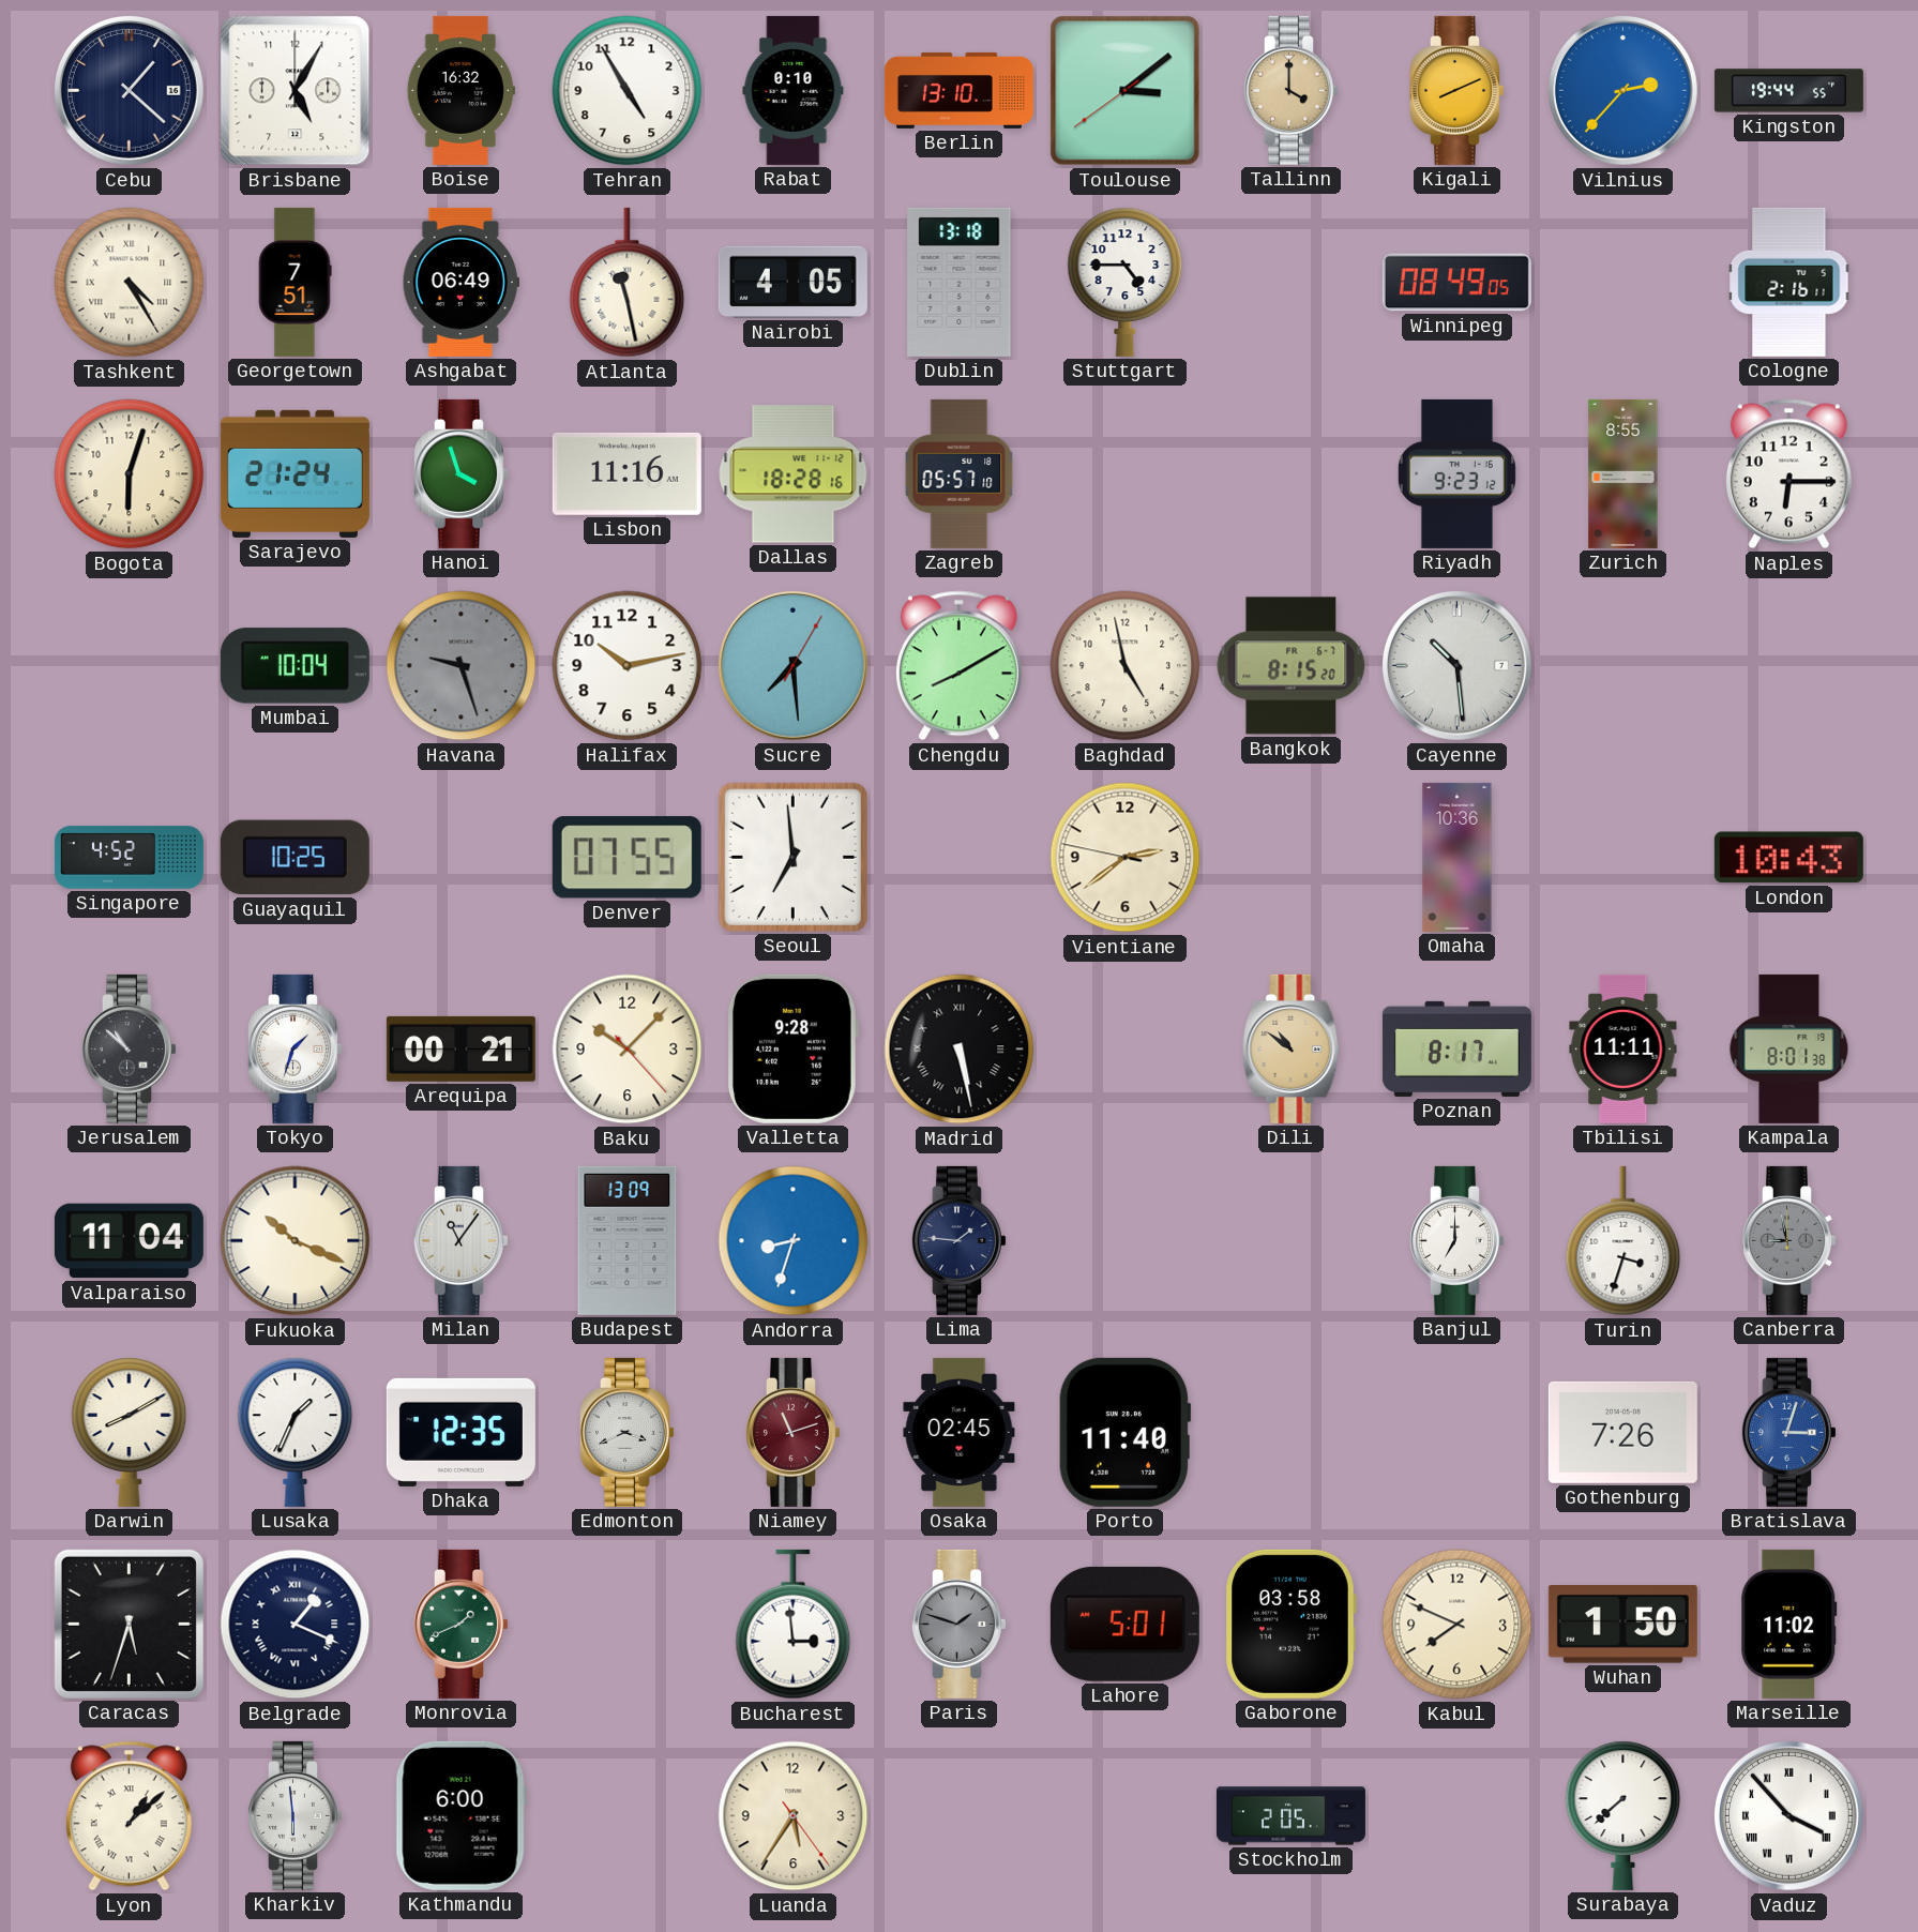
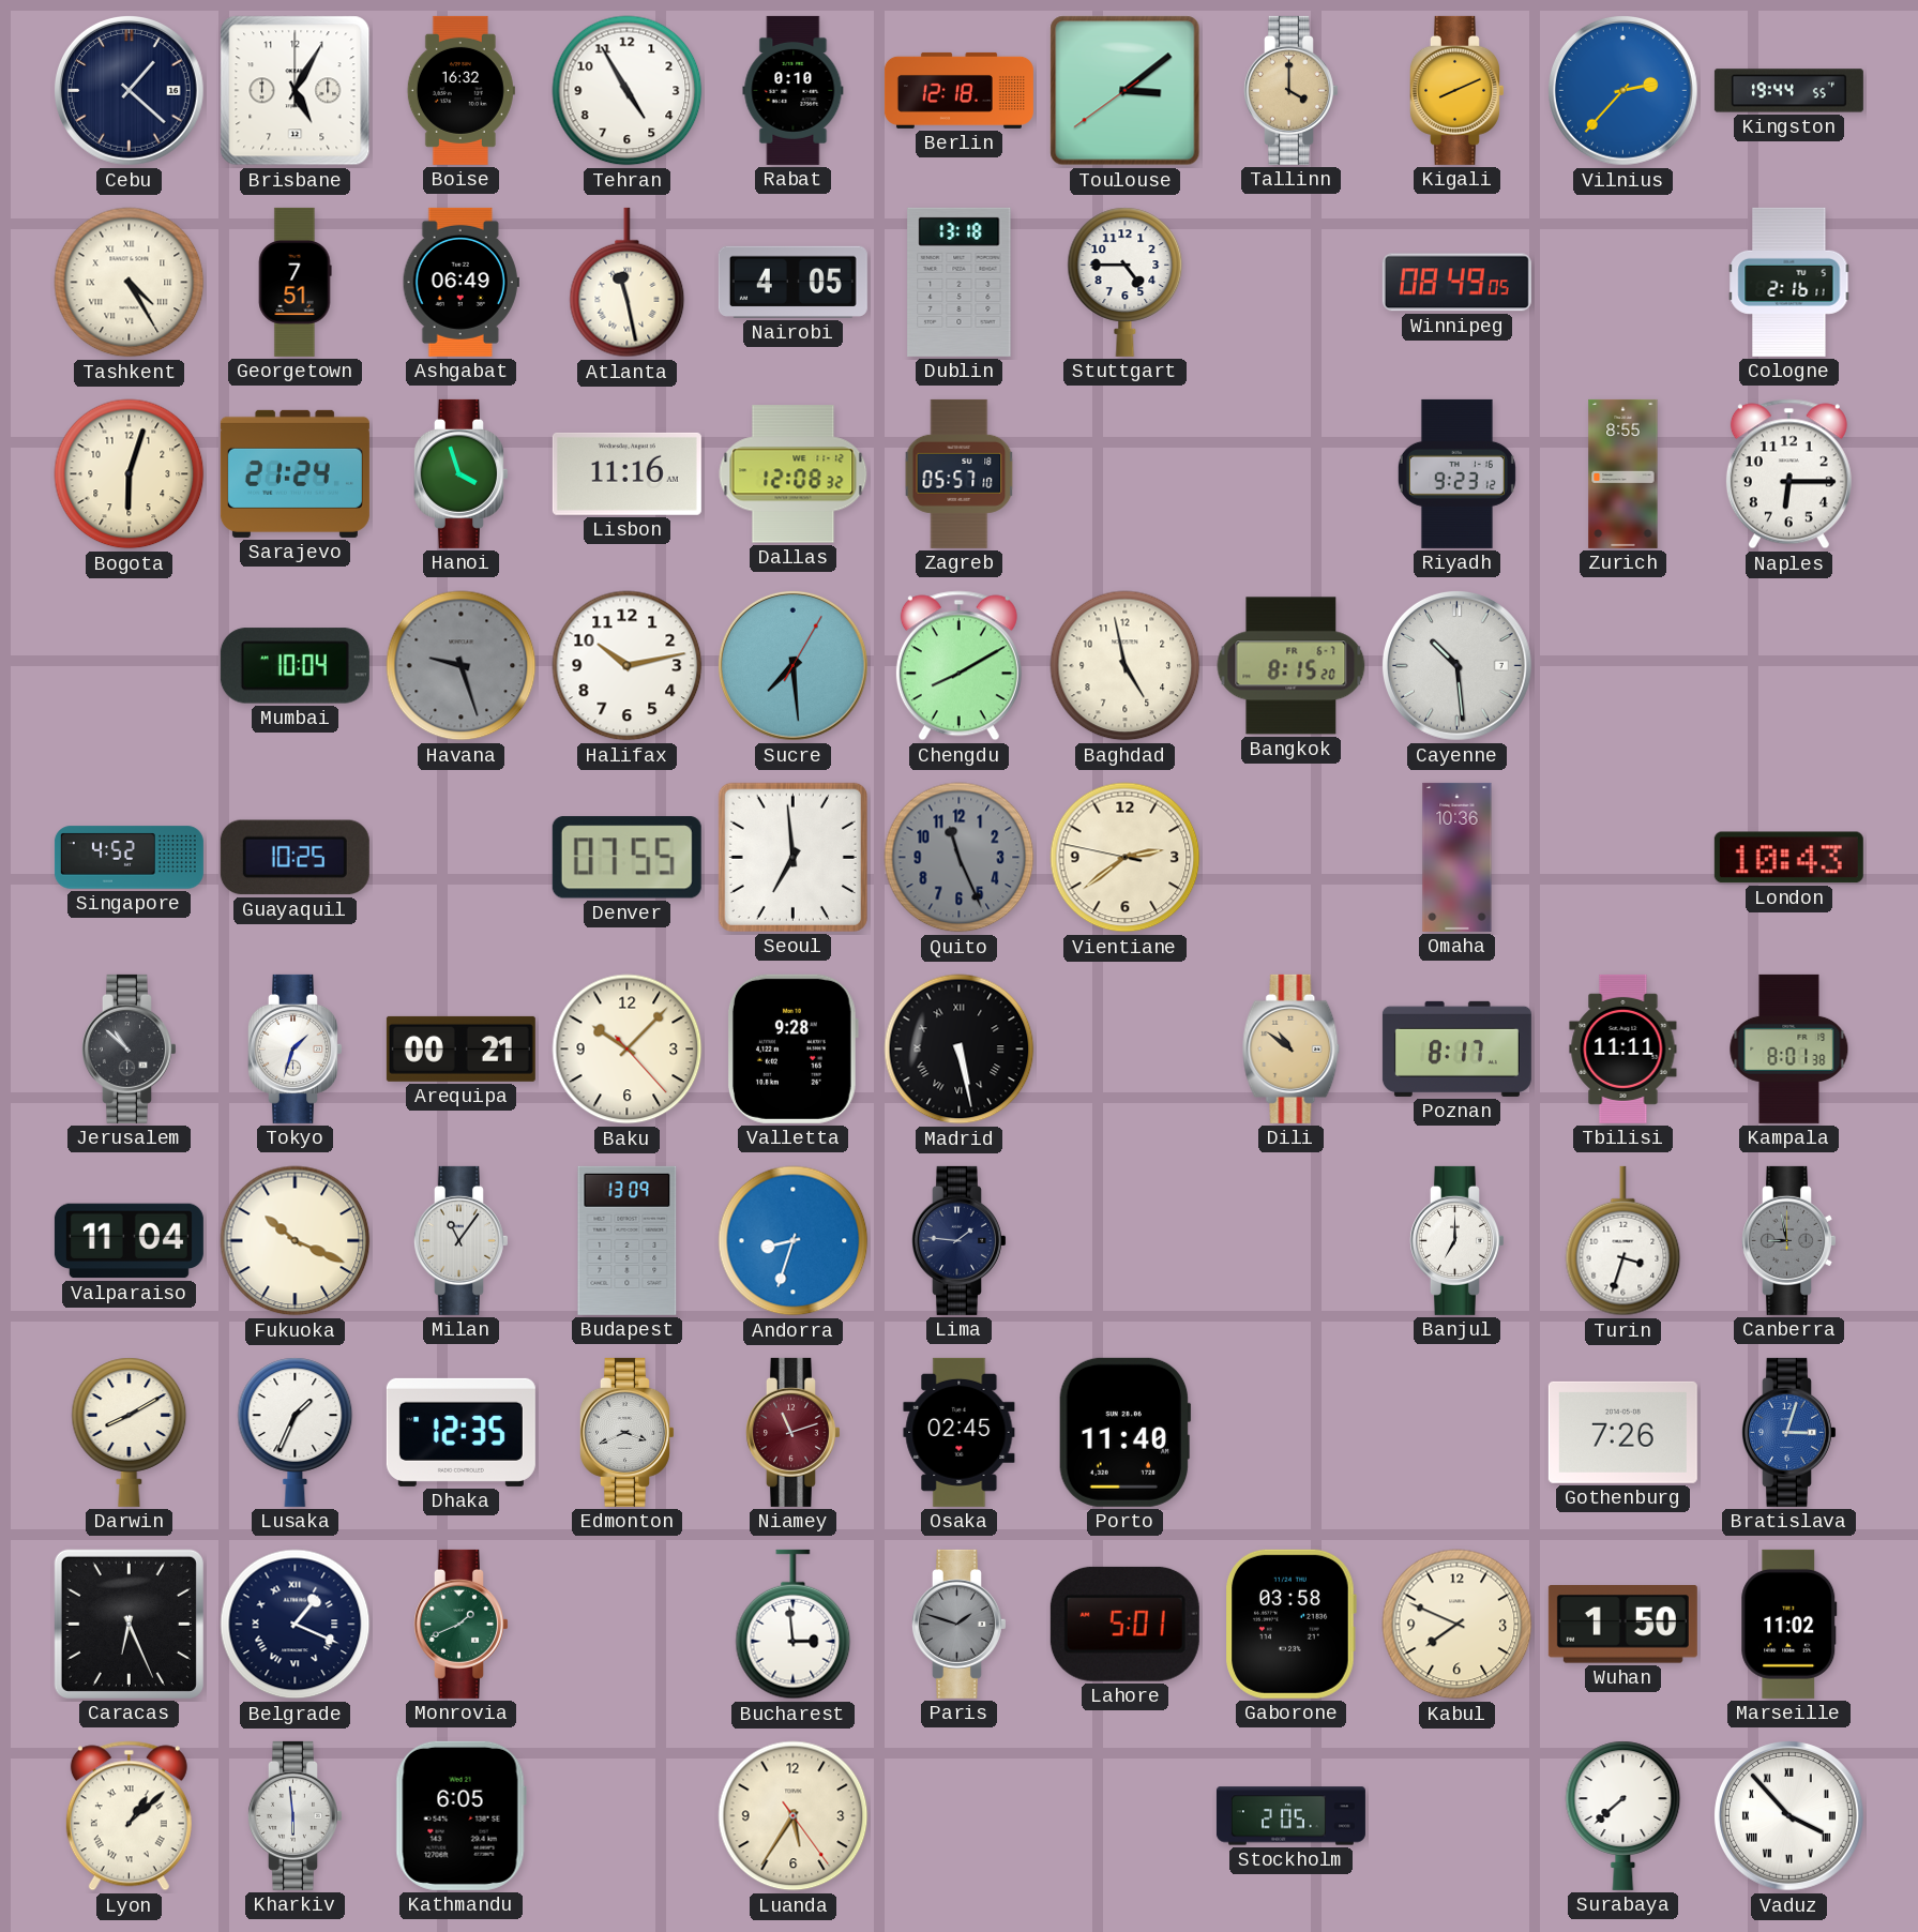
Berlin: 13:10 -> 12:18 (958, 90)
Dallas: 18:28 -> 12:08 (794, 474)
Quito: none -> 11:26 (960, 858)
Caracas: 5:33 -> 6:26 (129, 1624)
Kathmandu: 6:00 -> 6:05 (460, 1815)
